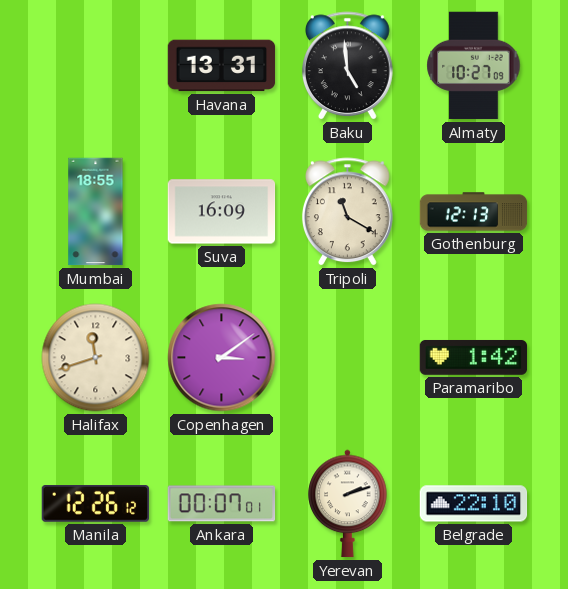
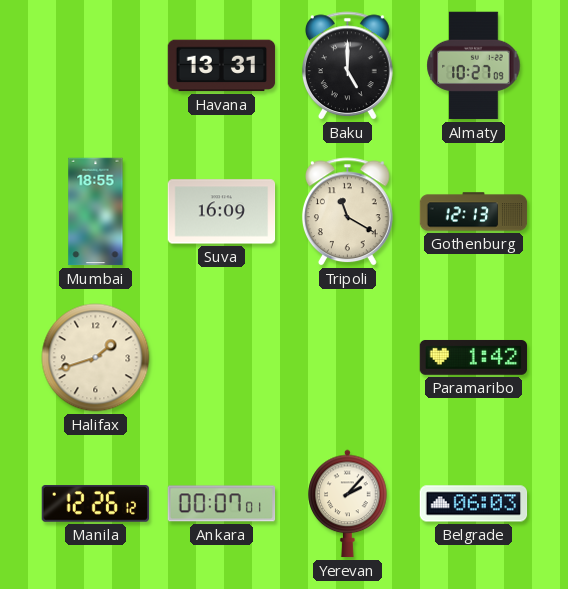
Baku: 4:59 -> 5:00 (347, 66)
Halifax: 11:42 -> 1:42 (96, 358)
Copenhagen: 3:09 -> none (222, 358)
Yerevan: 2:12 -> 2:07 (348, 504)
Belgrade: 22:10 -> 06:03 (474, 504)
